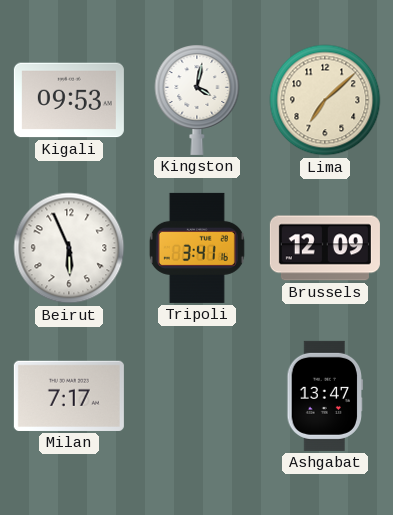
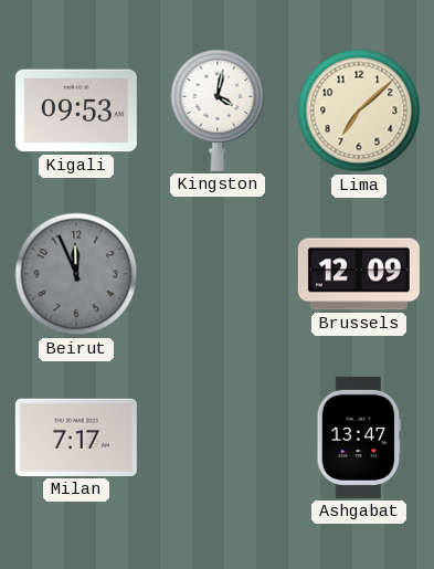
Beirut: 5:56 -> 11:56 (76, 274)
Beirut dial: white -> grey (76, 274)
Tripoli: 3:41 -> none (197, 248)
